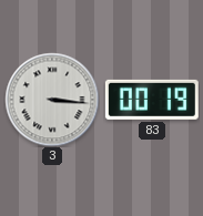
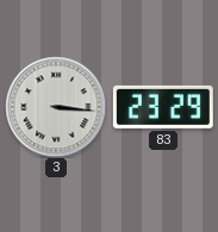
83: 00:19 -> 23:29 (163, 107)
